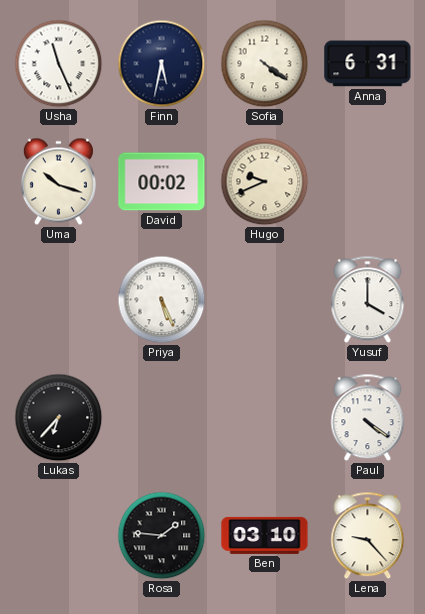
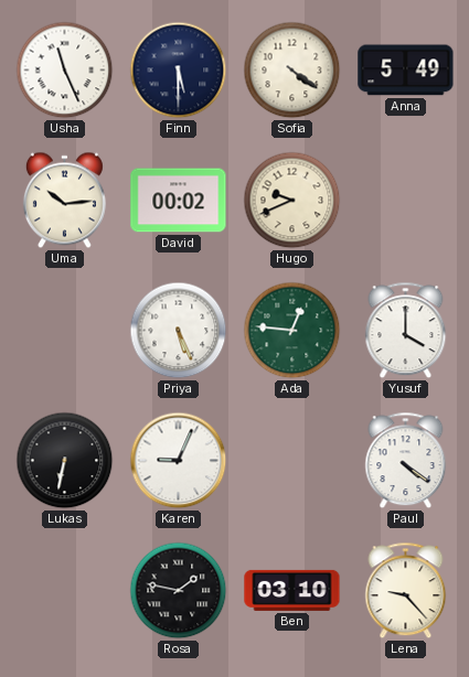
Finn: 5:32 -> 5:30 (179, 71)
Anna: 6:31 -> 5:49 (406, 71)
Uma: 10:18 -> 10:14 (64, 201)
Ada: none -> 12:46 (292, 331)
Lukas: 6:37 -> 6:32 (65, 461)
Karen: none -> 9:04 (179, 461)
Rosa: 1:46 -> 1:47 (179, 591)
